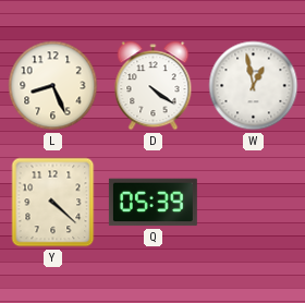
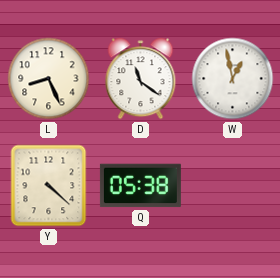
D: 4:21 -> 11:21 (141, 79)
Q: 05:39 -> 05:38 (140, 186)
